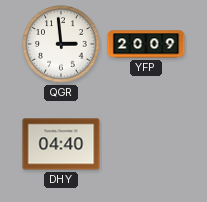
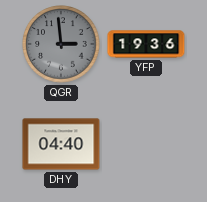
QGR dial: white -> grey (61, 44)
YFP: 20:09 -> 19:36 (146, 44)
